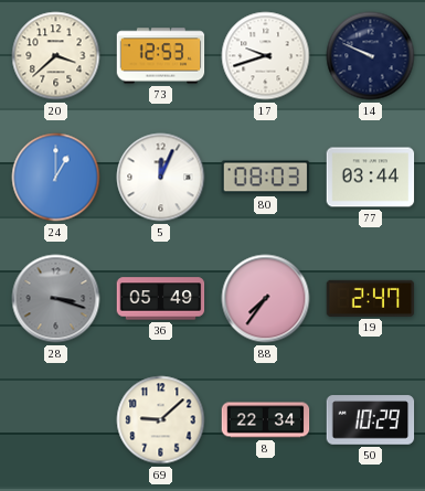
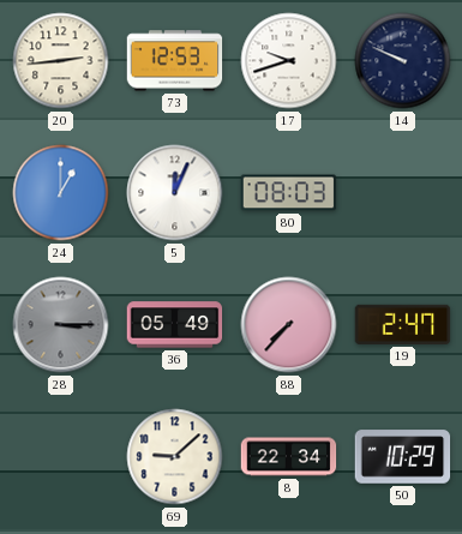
20: 3:38 -> 2:44 (61, 61)
77: 03:44 -> none (371, 178)
28: 3:18 -> 3:15 (61, 325)
88: 7:36 -> 7:37 (289, 325)
